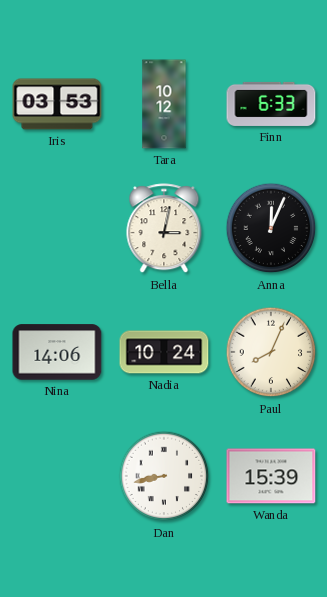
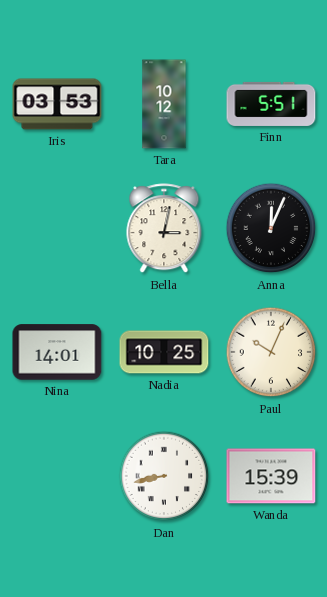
Finn: 6:33 -> 5:51 (271, 104)
Nina: 14:06 -> 14:01 (57, 352)
Nadia: 10:24 -> 10:25 (164, 352)
Paul: 8:04 -> 10:04 (271, 352)
